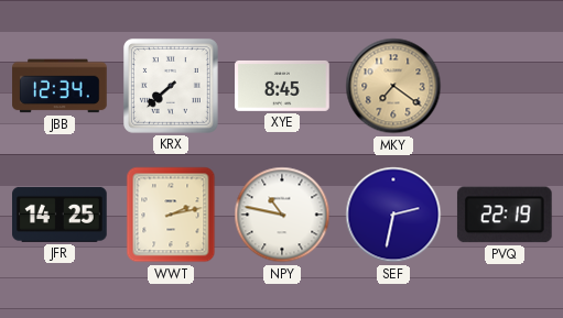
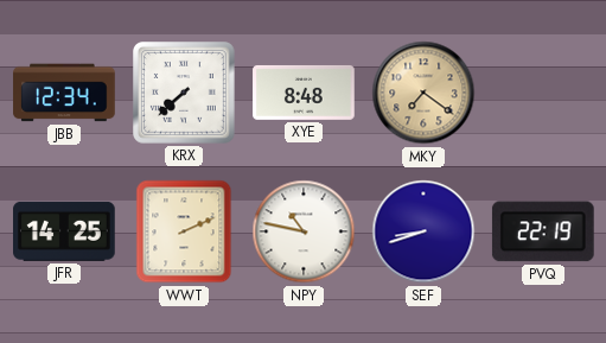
XYE: 8:45 -> 8:48 (304, 93)
WWT: 2:13 -> 2:11 (184, 231)
SEF: 2:32 -> 8:42 (423, 231)
